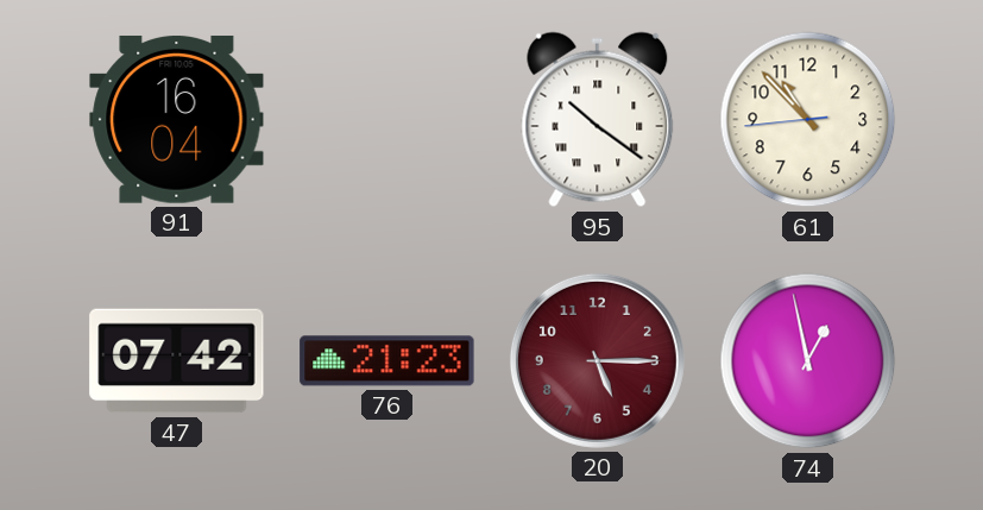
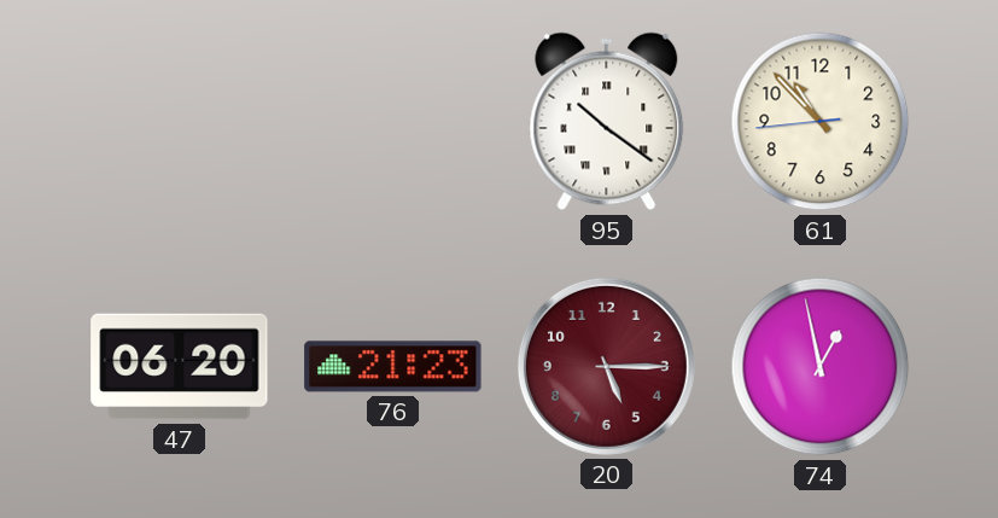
91: 16:04 -> none (177, 119)
47: 07:42 -> 06:20 (180, 367)
